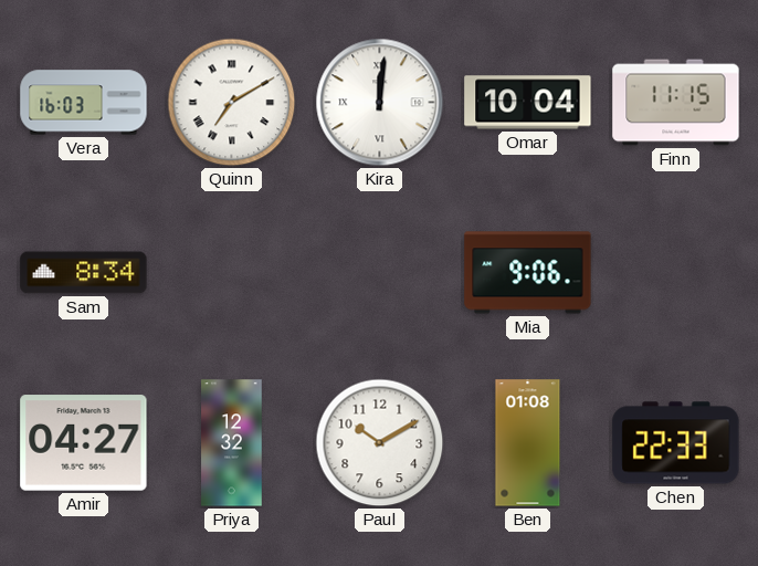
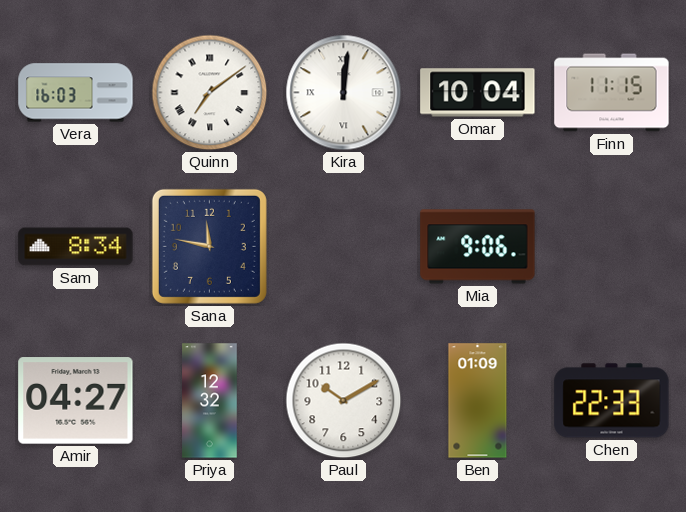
Quinn: 7:10 -> 7:09 (210, 93)
Sana: none -> 11:47 (209, 246)
Ben: 01:08 -> 01:09 (478, 401)
